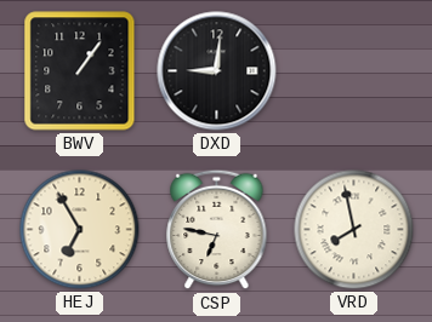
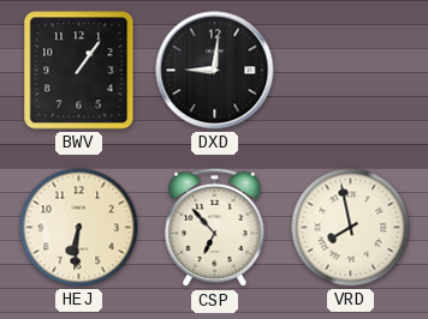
HEJ: 6:55 -> 6:31 (79, 228)
CSP: 6:47 -> 6:53 (215, 228)
